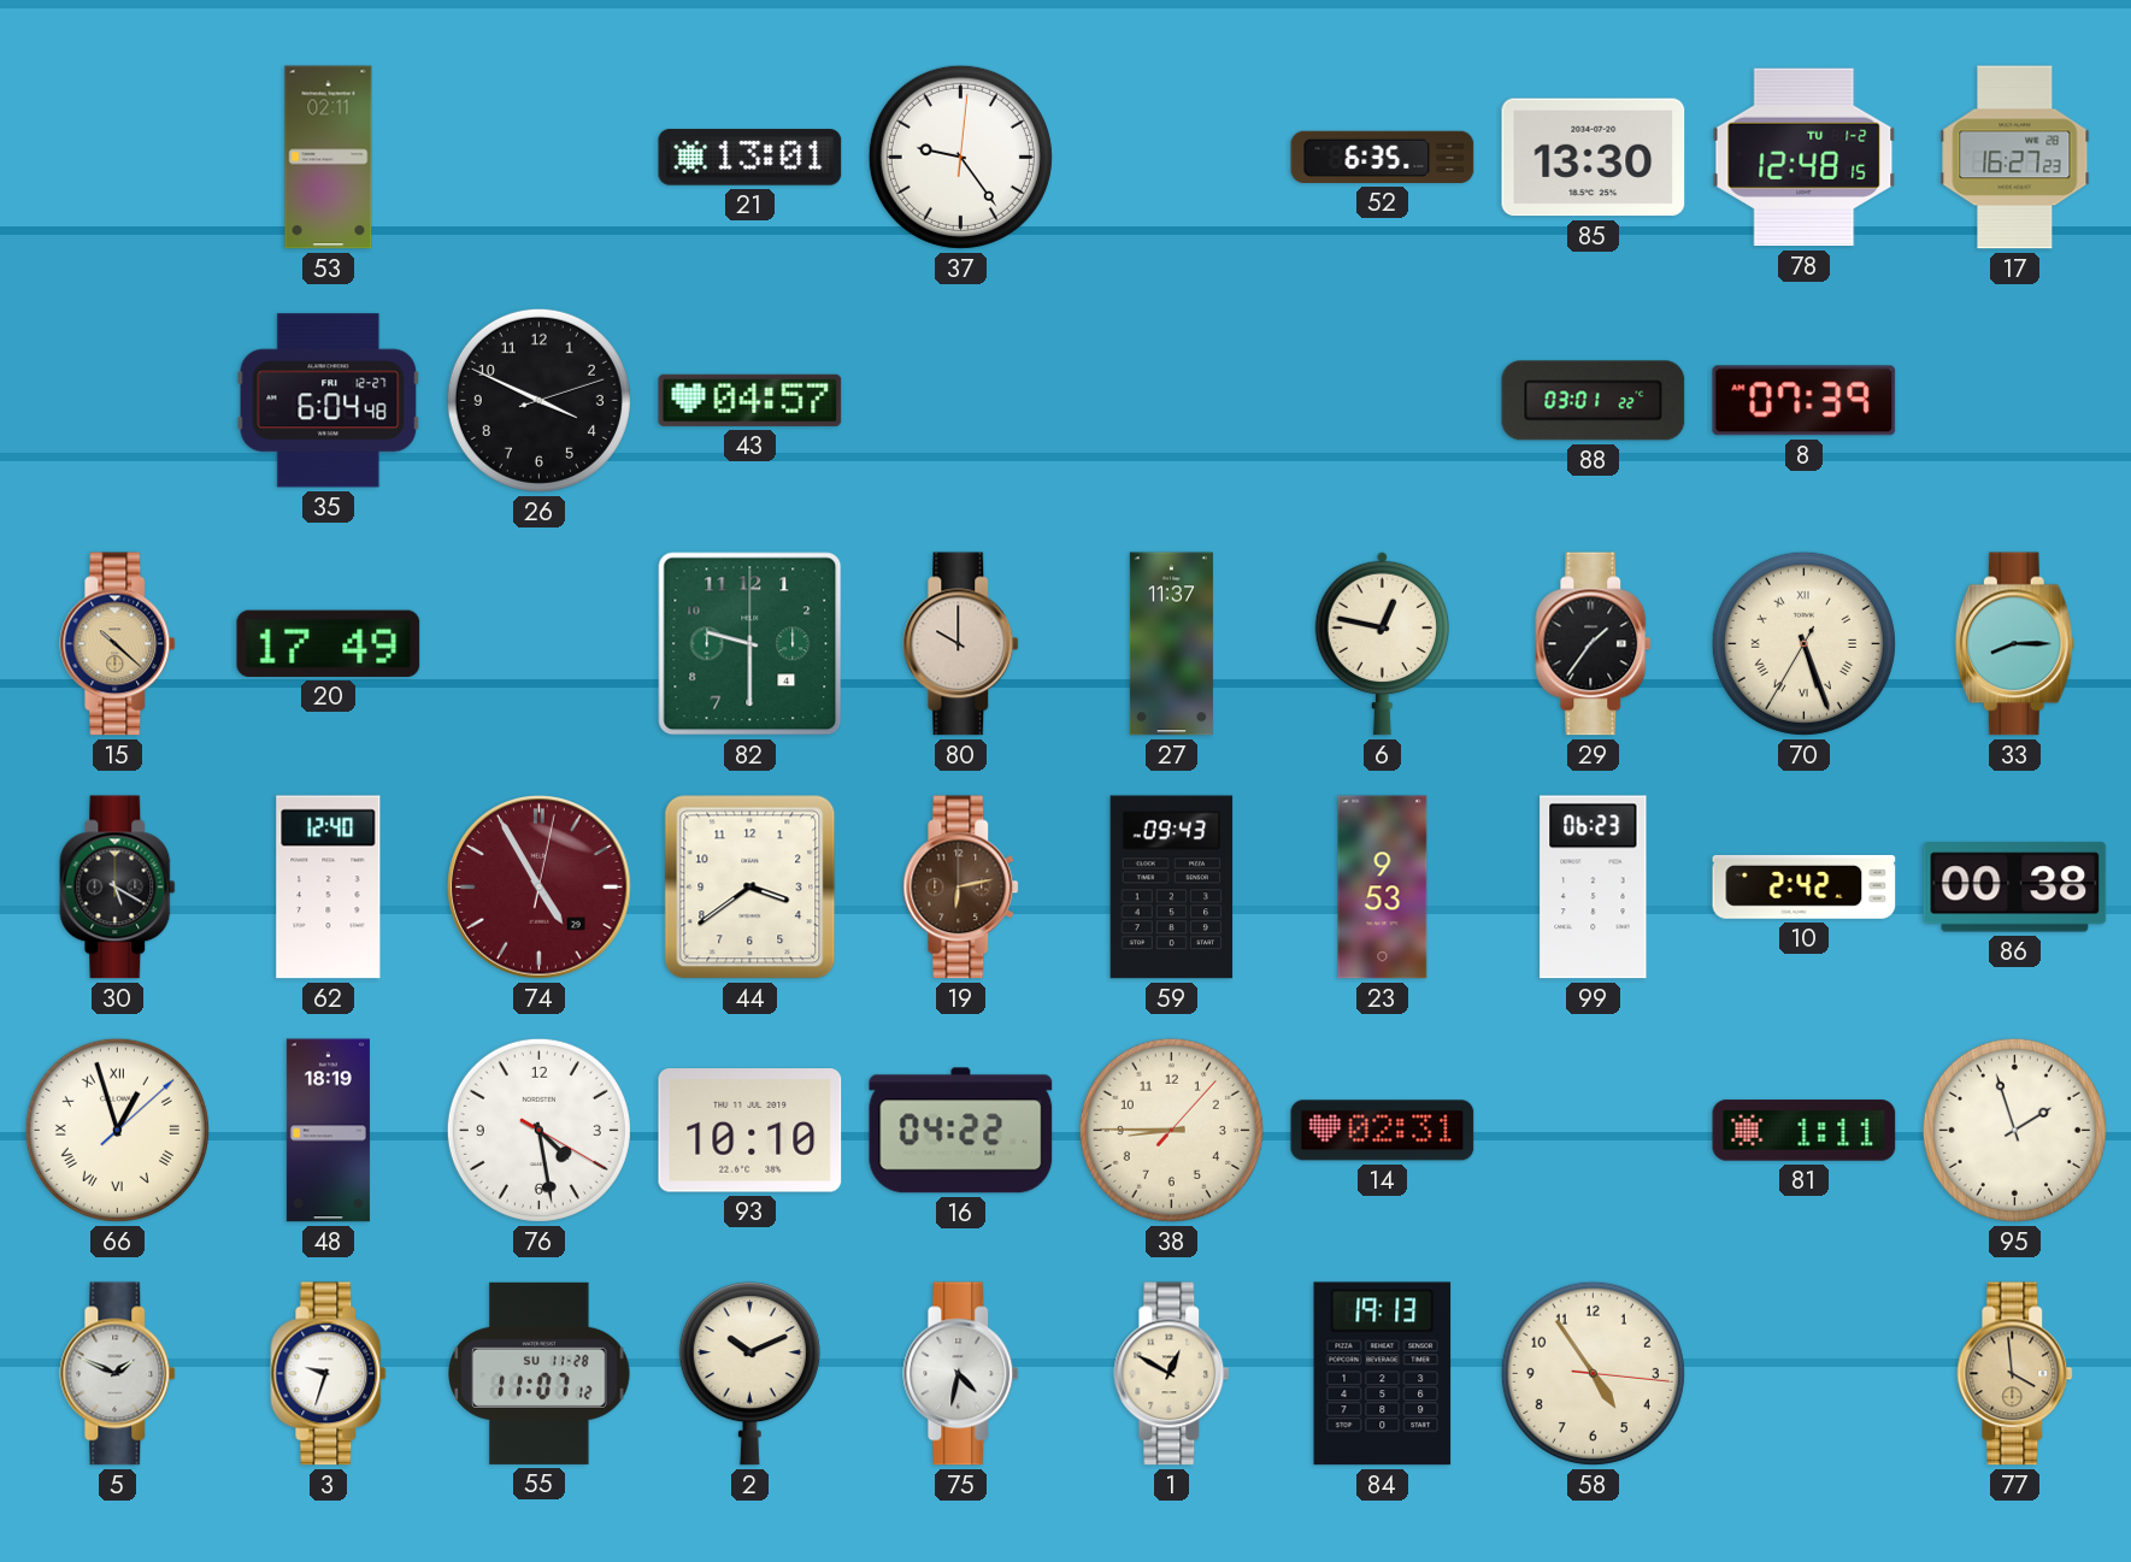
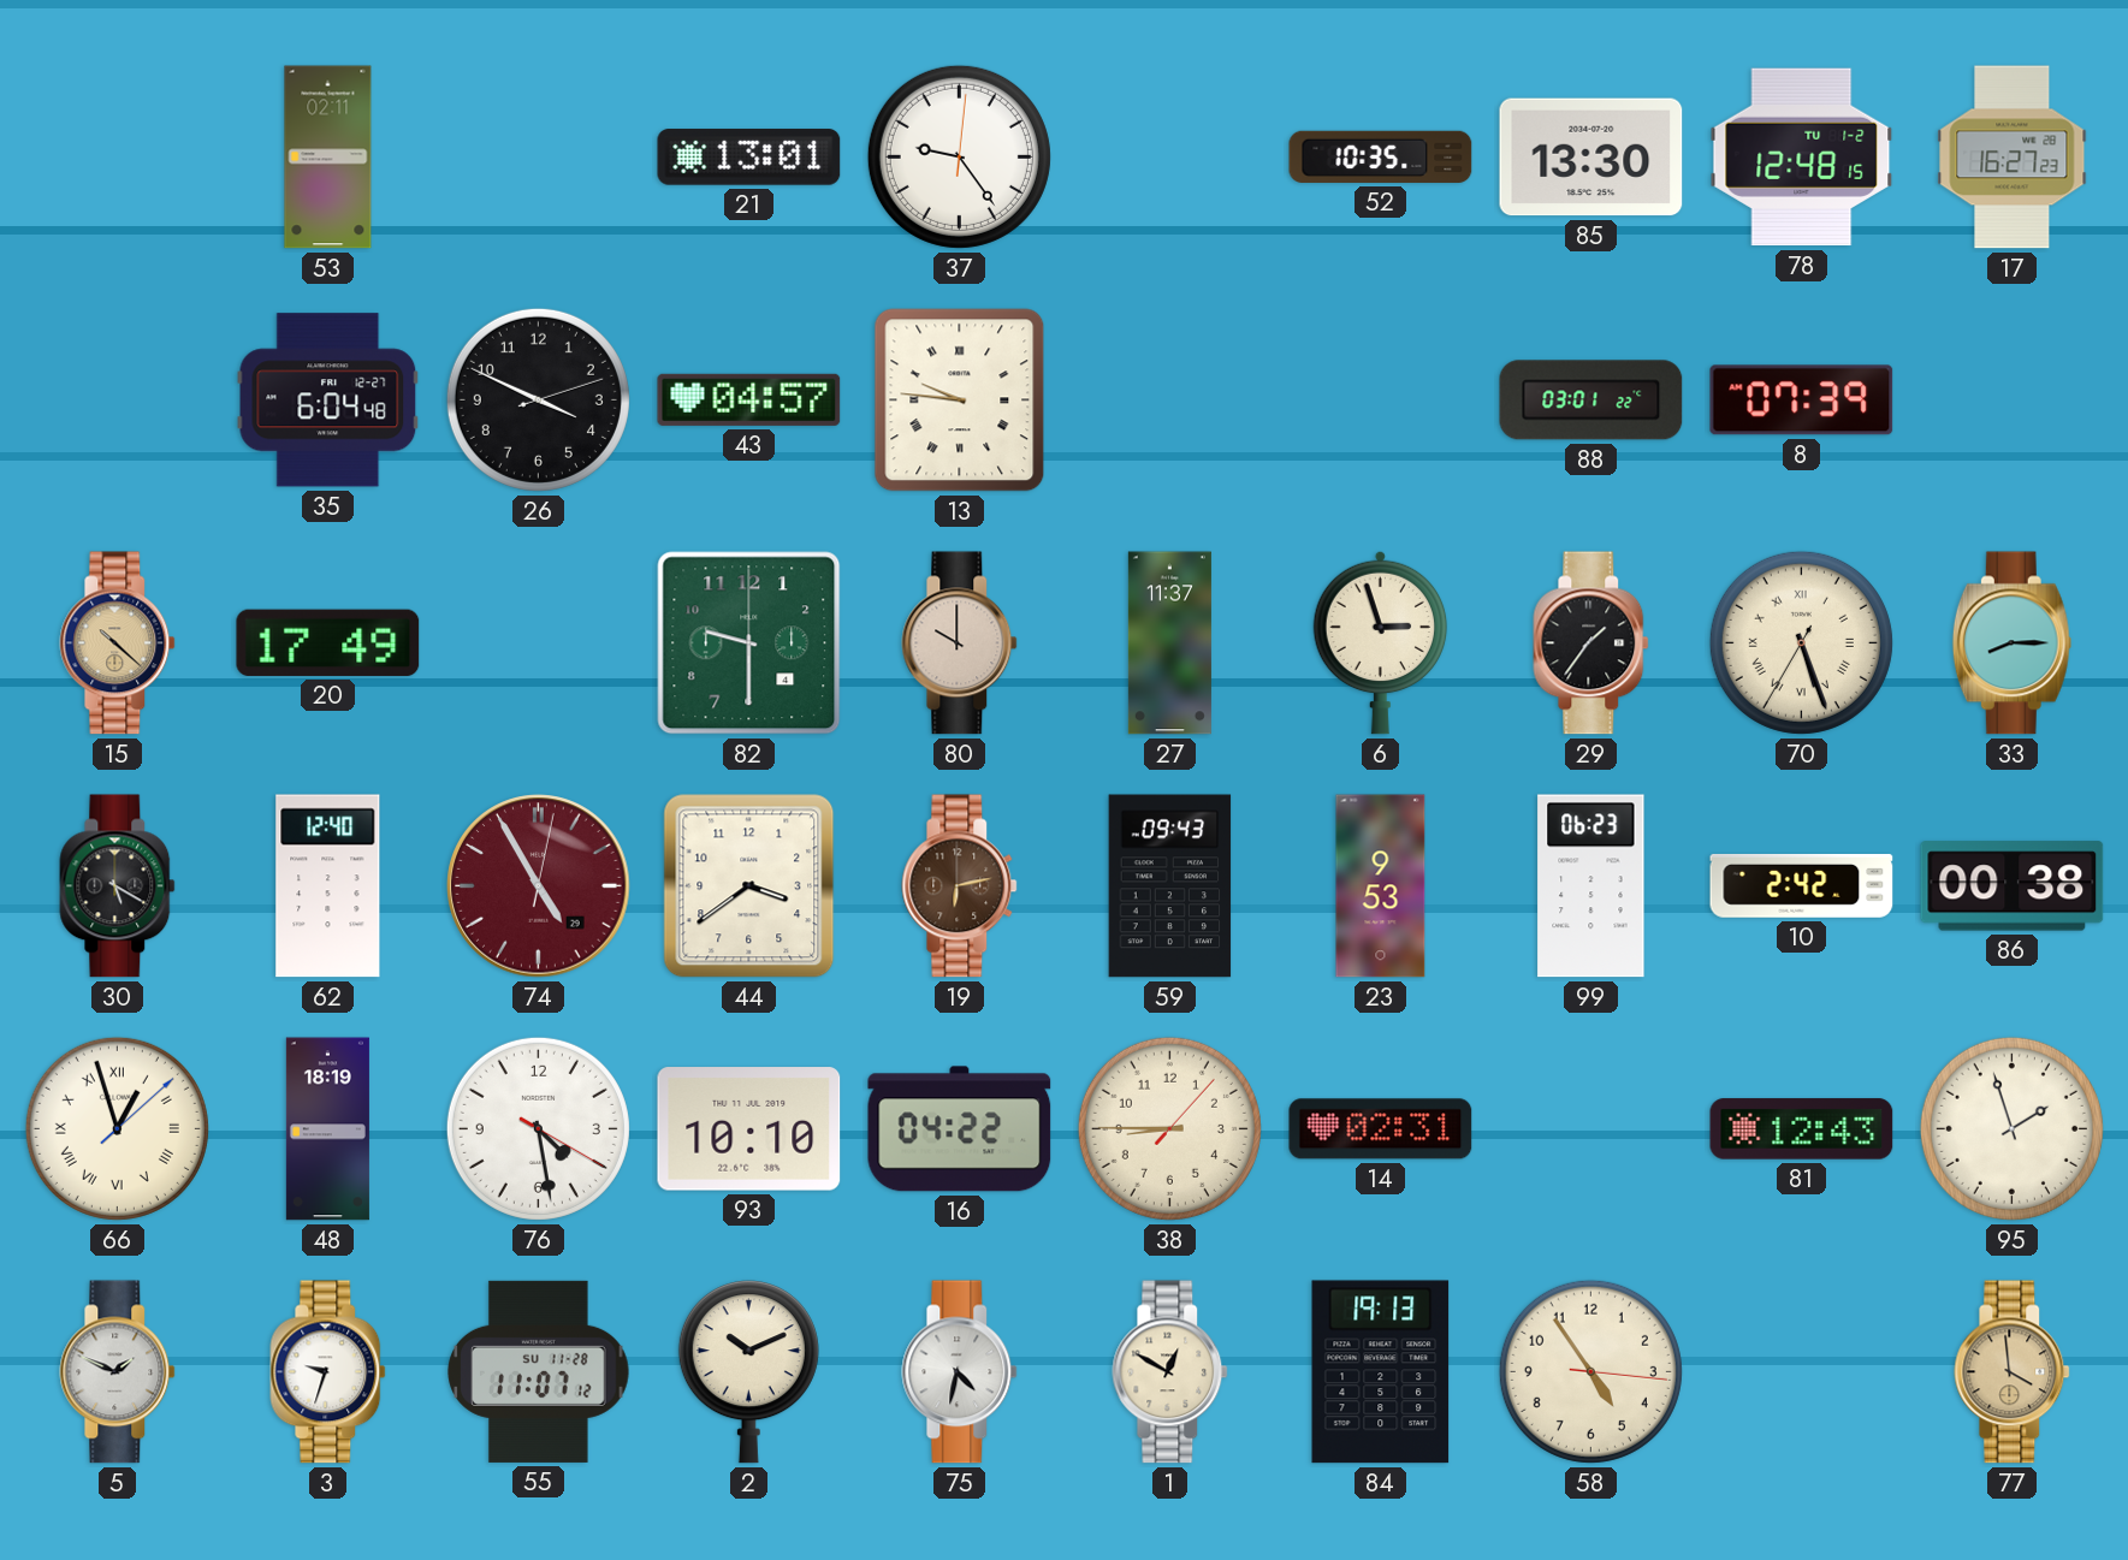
52: 6:35 -> 10:35 (1381, 156)
13: none -> 9:46 (960, 401)
6: 12:47 -> 2:57 (1381, 642)
81: 1:11 -> 12:43 (1802, 1129)
